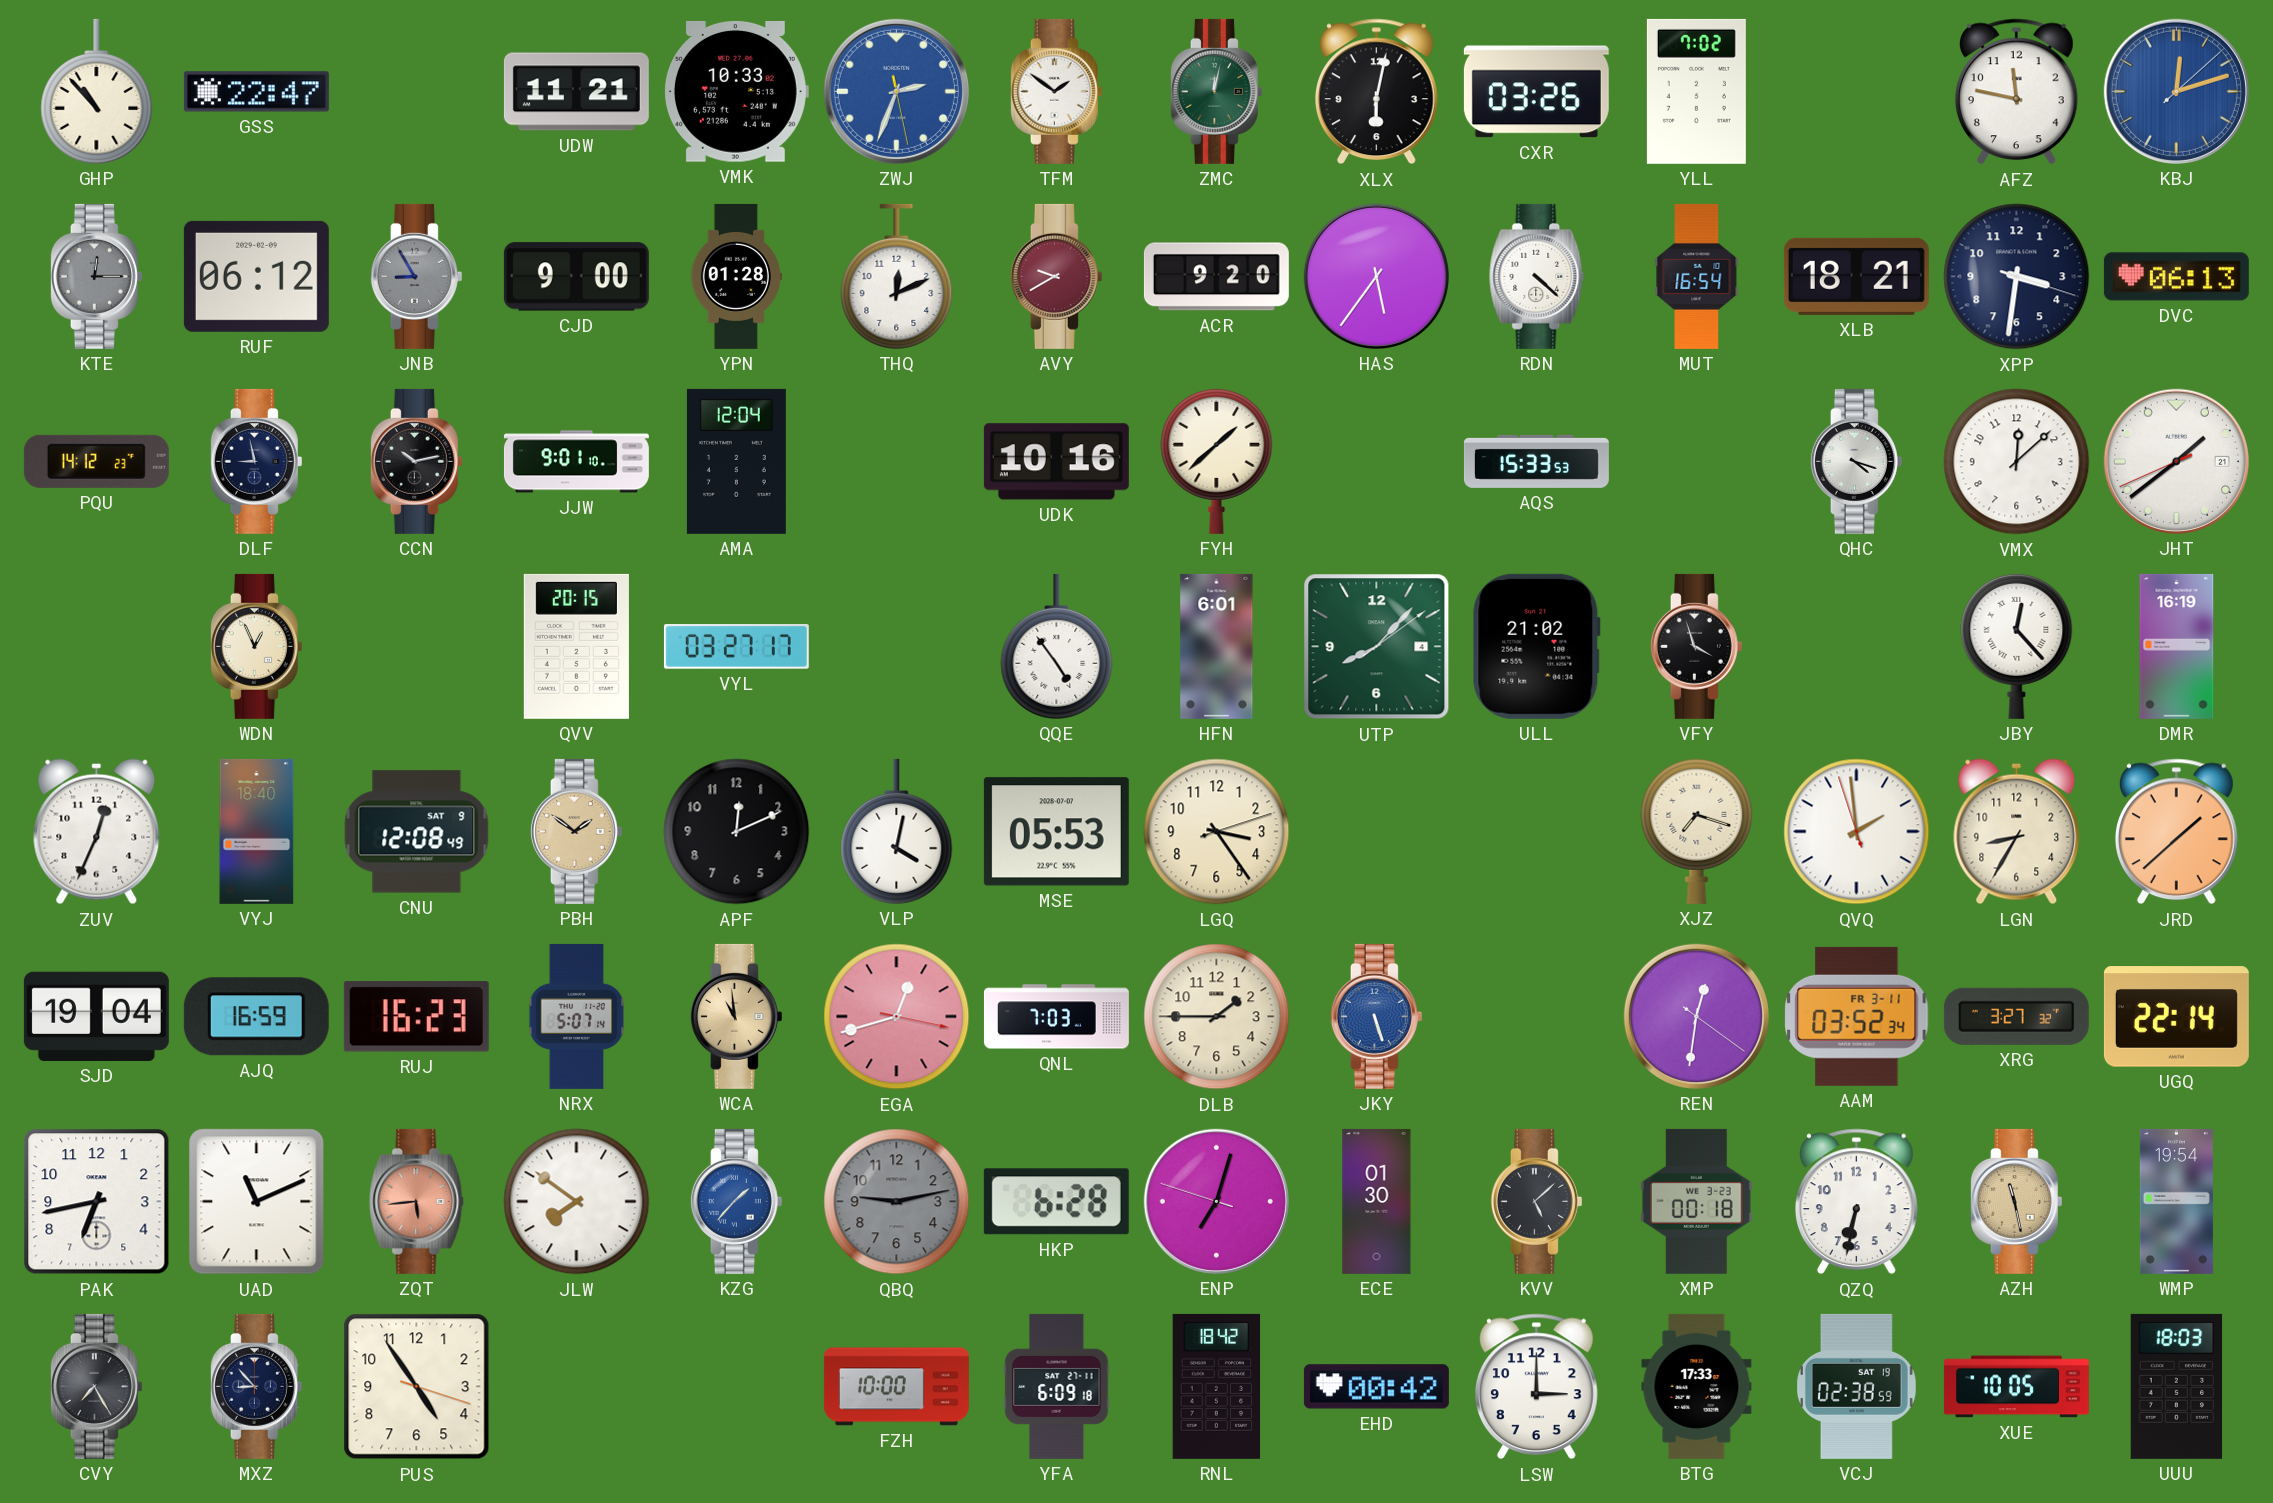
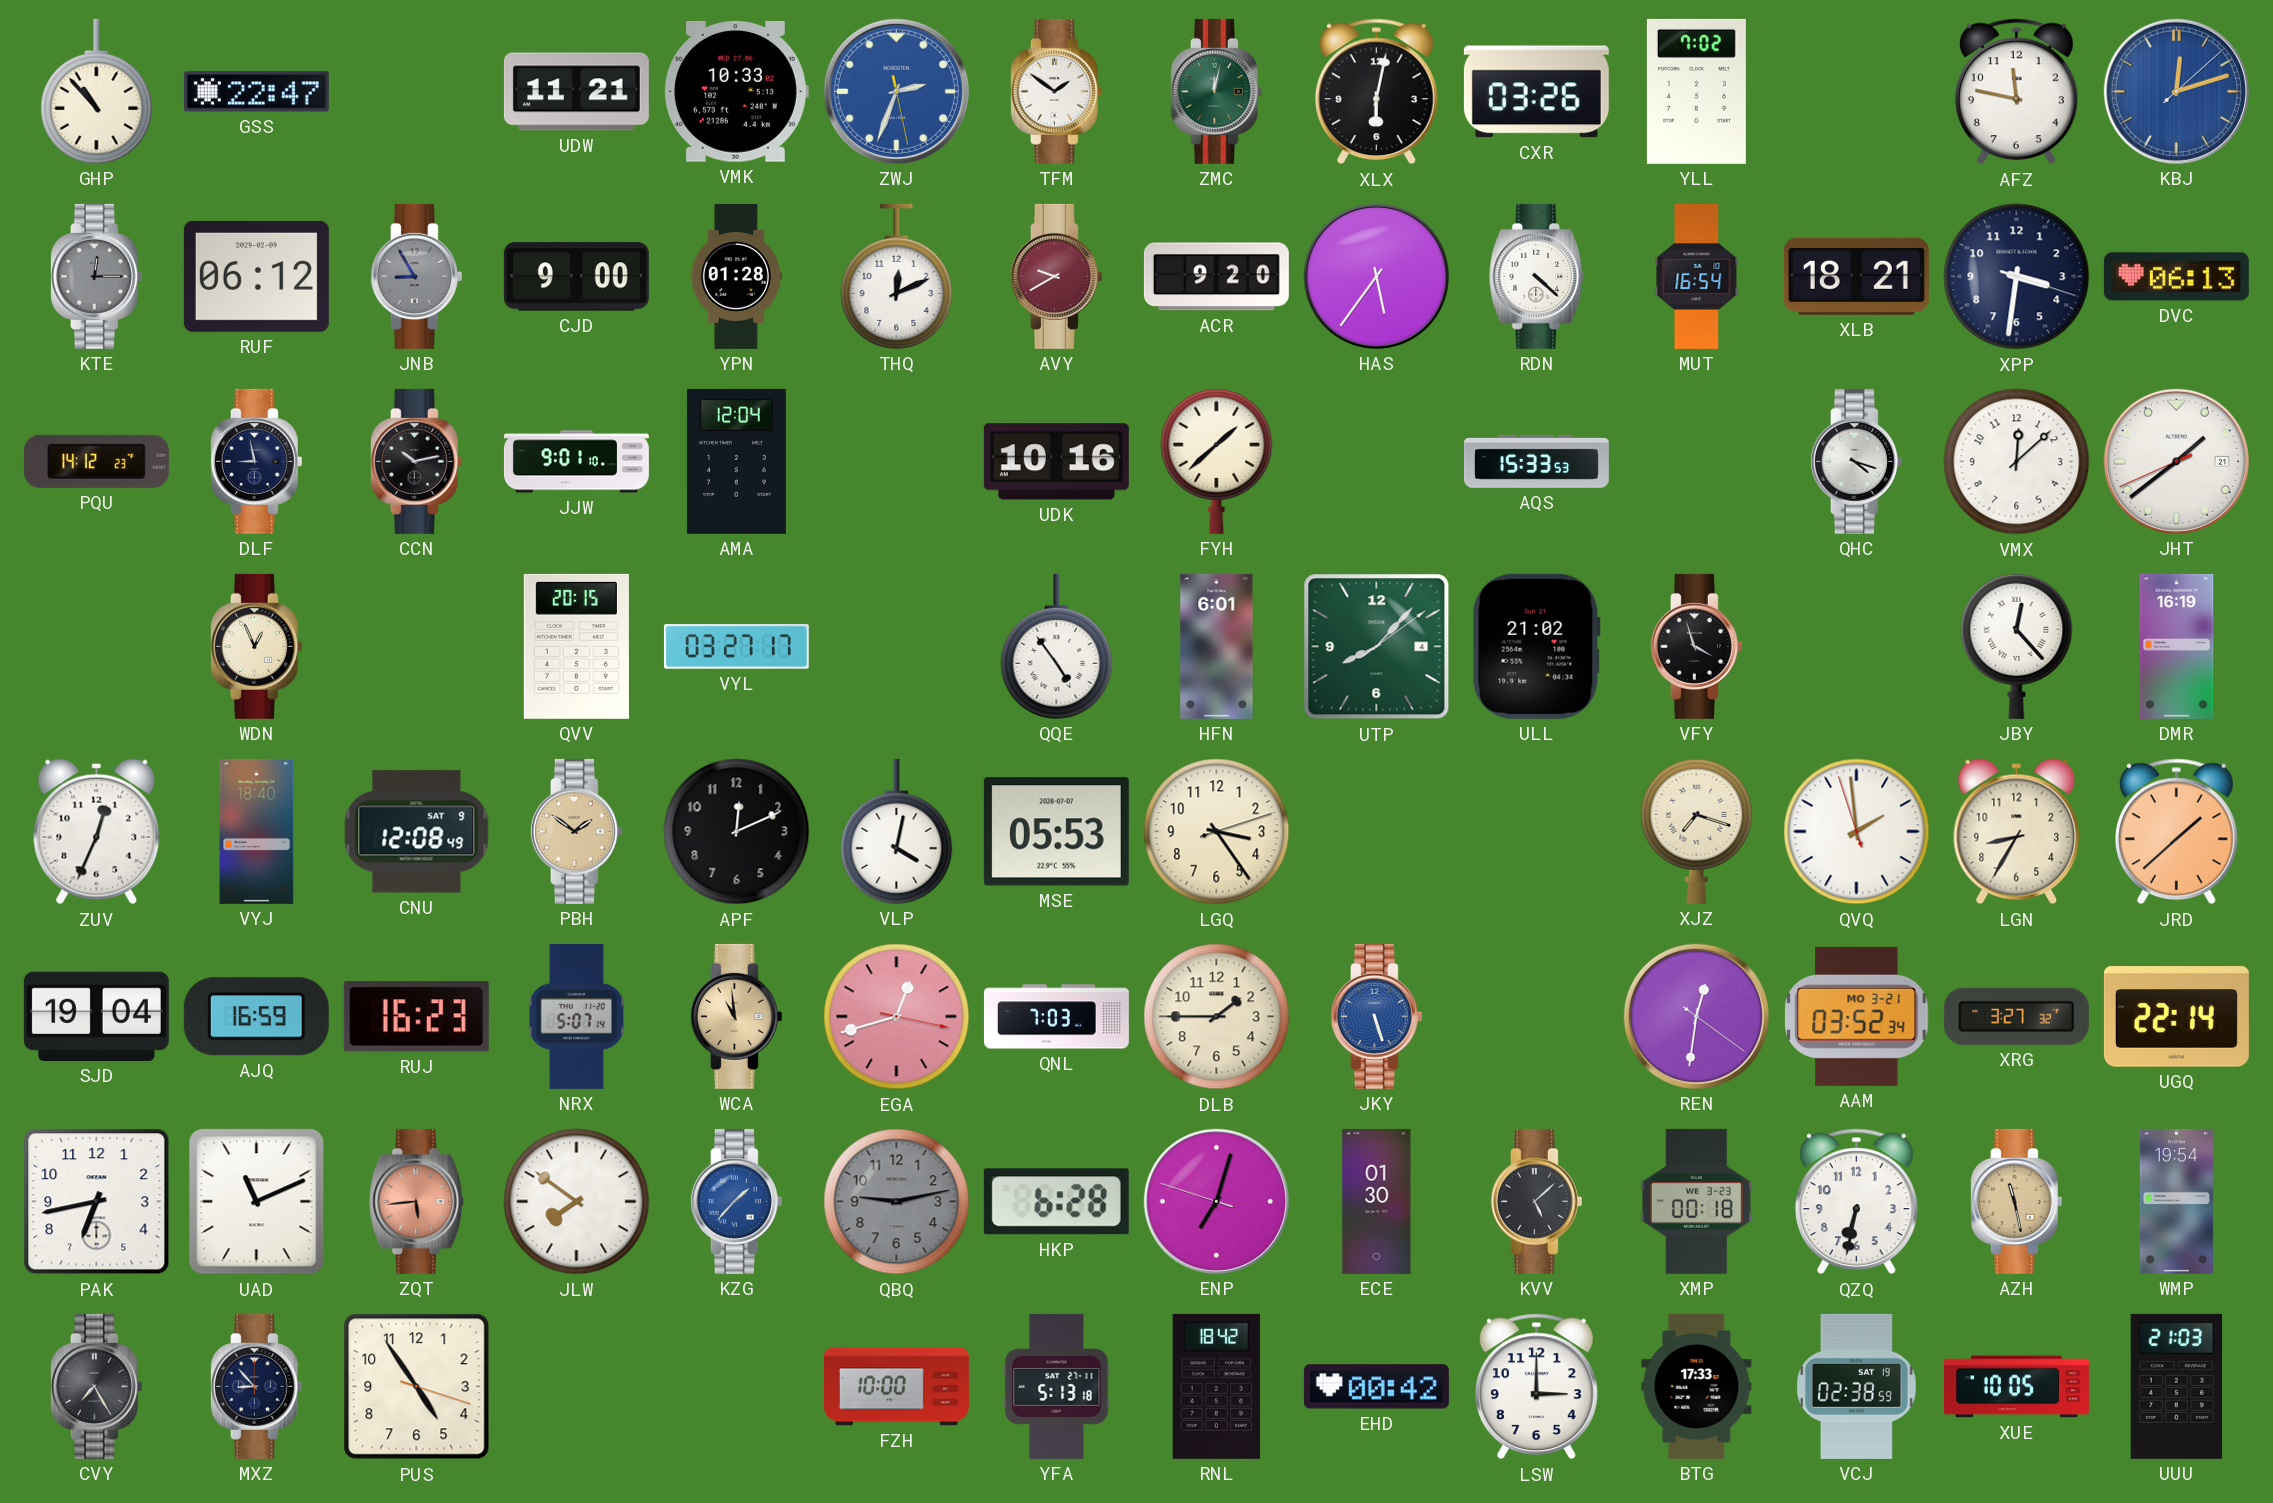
AAM date: FR 3-11 -> MO 3-21 (1857, 1016)
YFA: 6:09 -> 5:13 (1057, 1386)
UUU: 18:03 -> 21:03 (2177, 1386)
